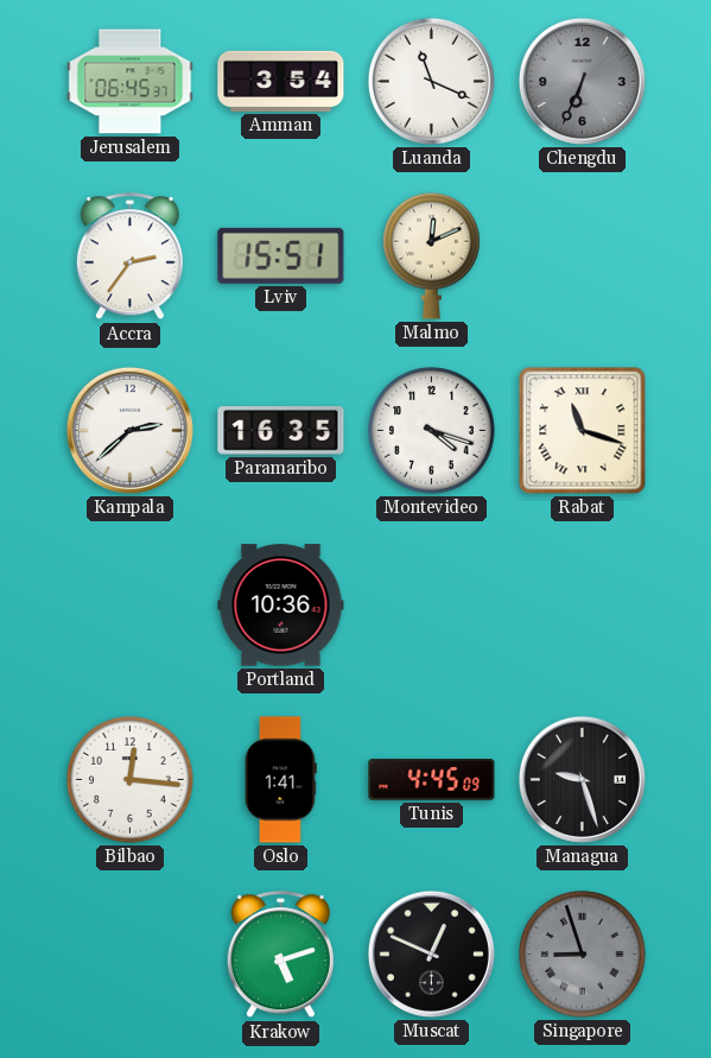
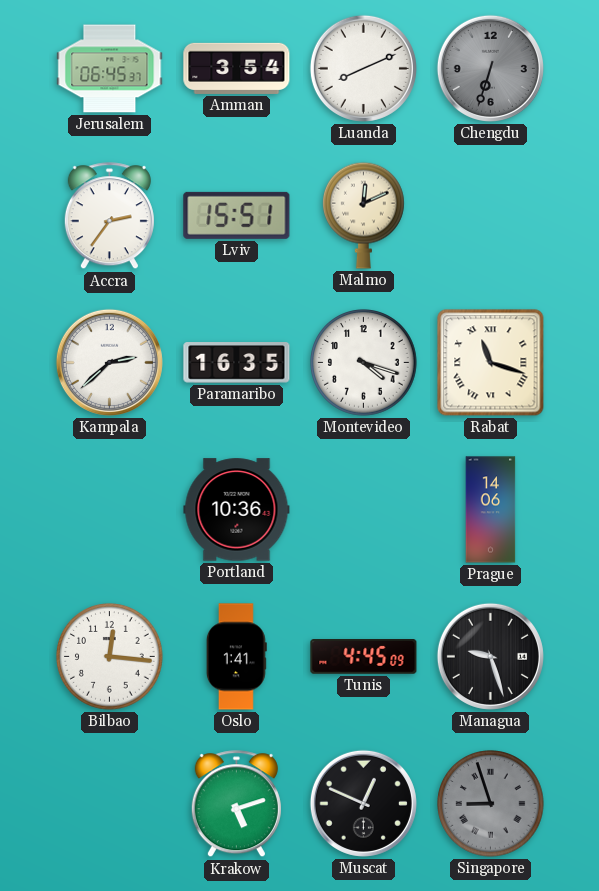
Luanda: 11:19 -> 8:11 (363, 68)
Chengdu: 6:34 -> 6:33 (490, 68)
Prague: none -> 14:06 (491, 510)
